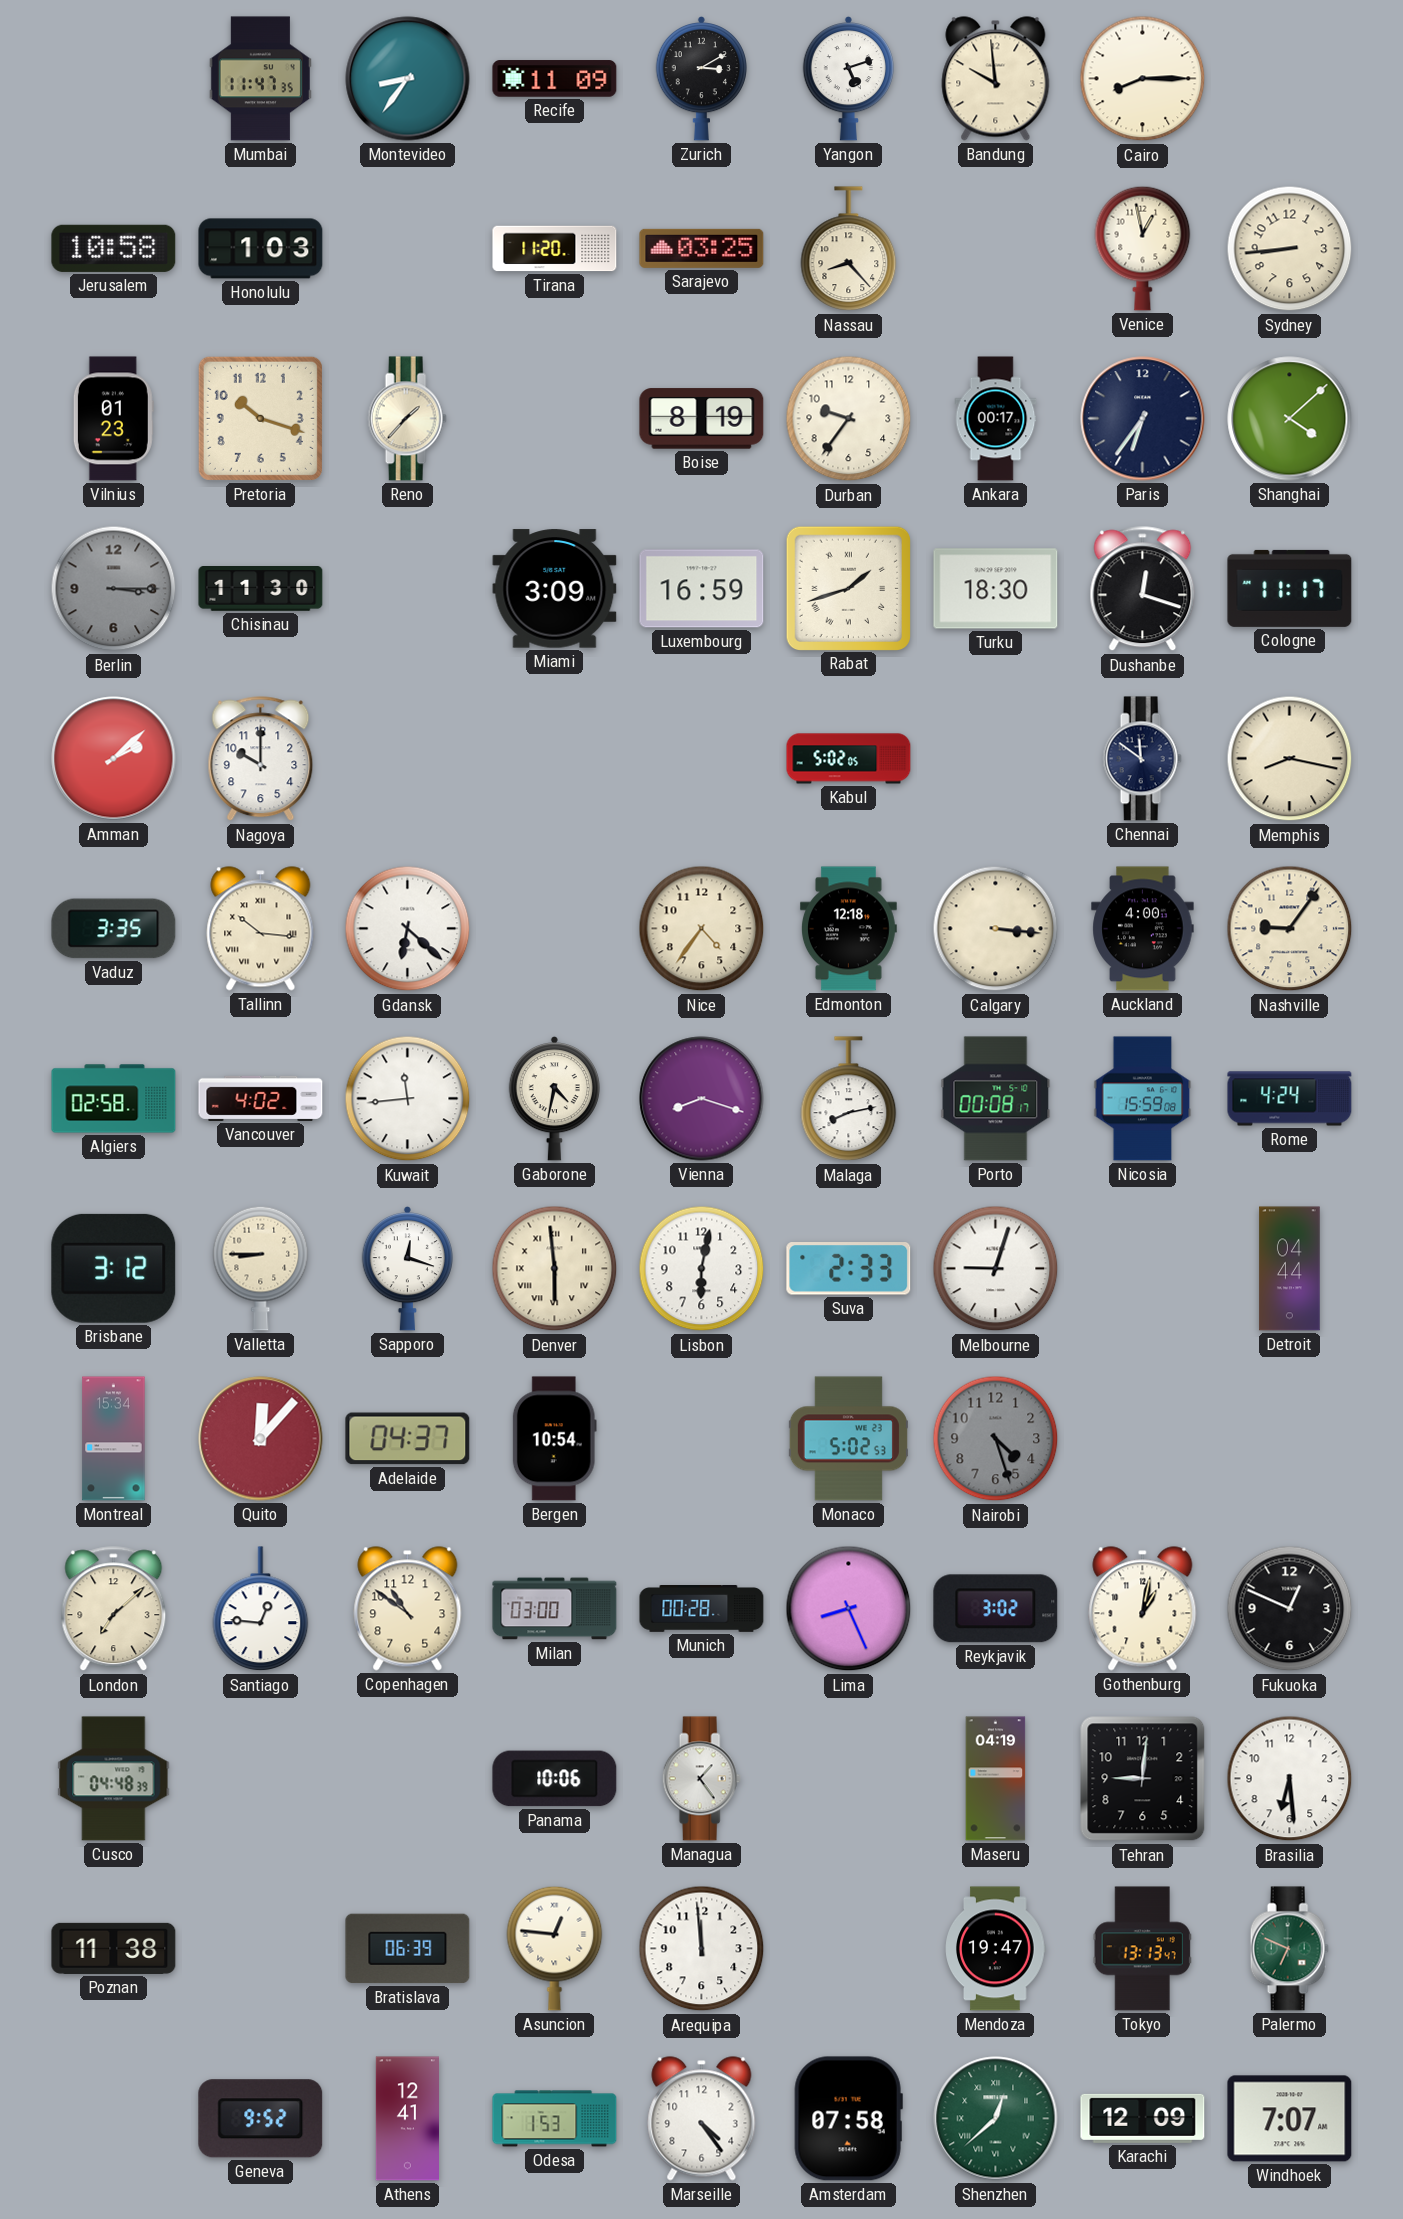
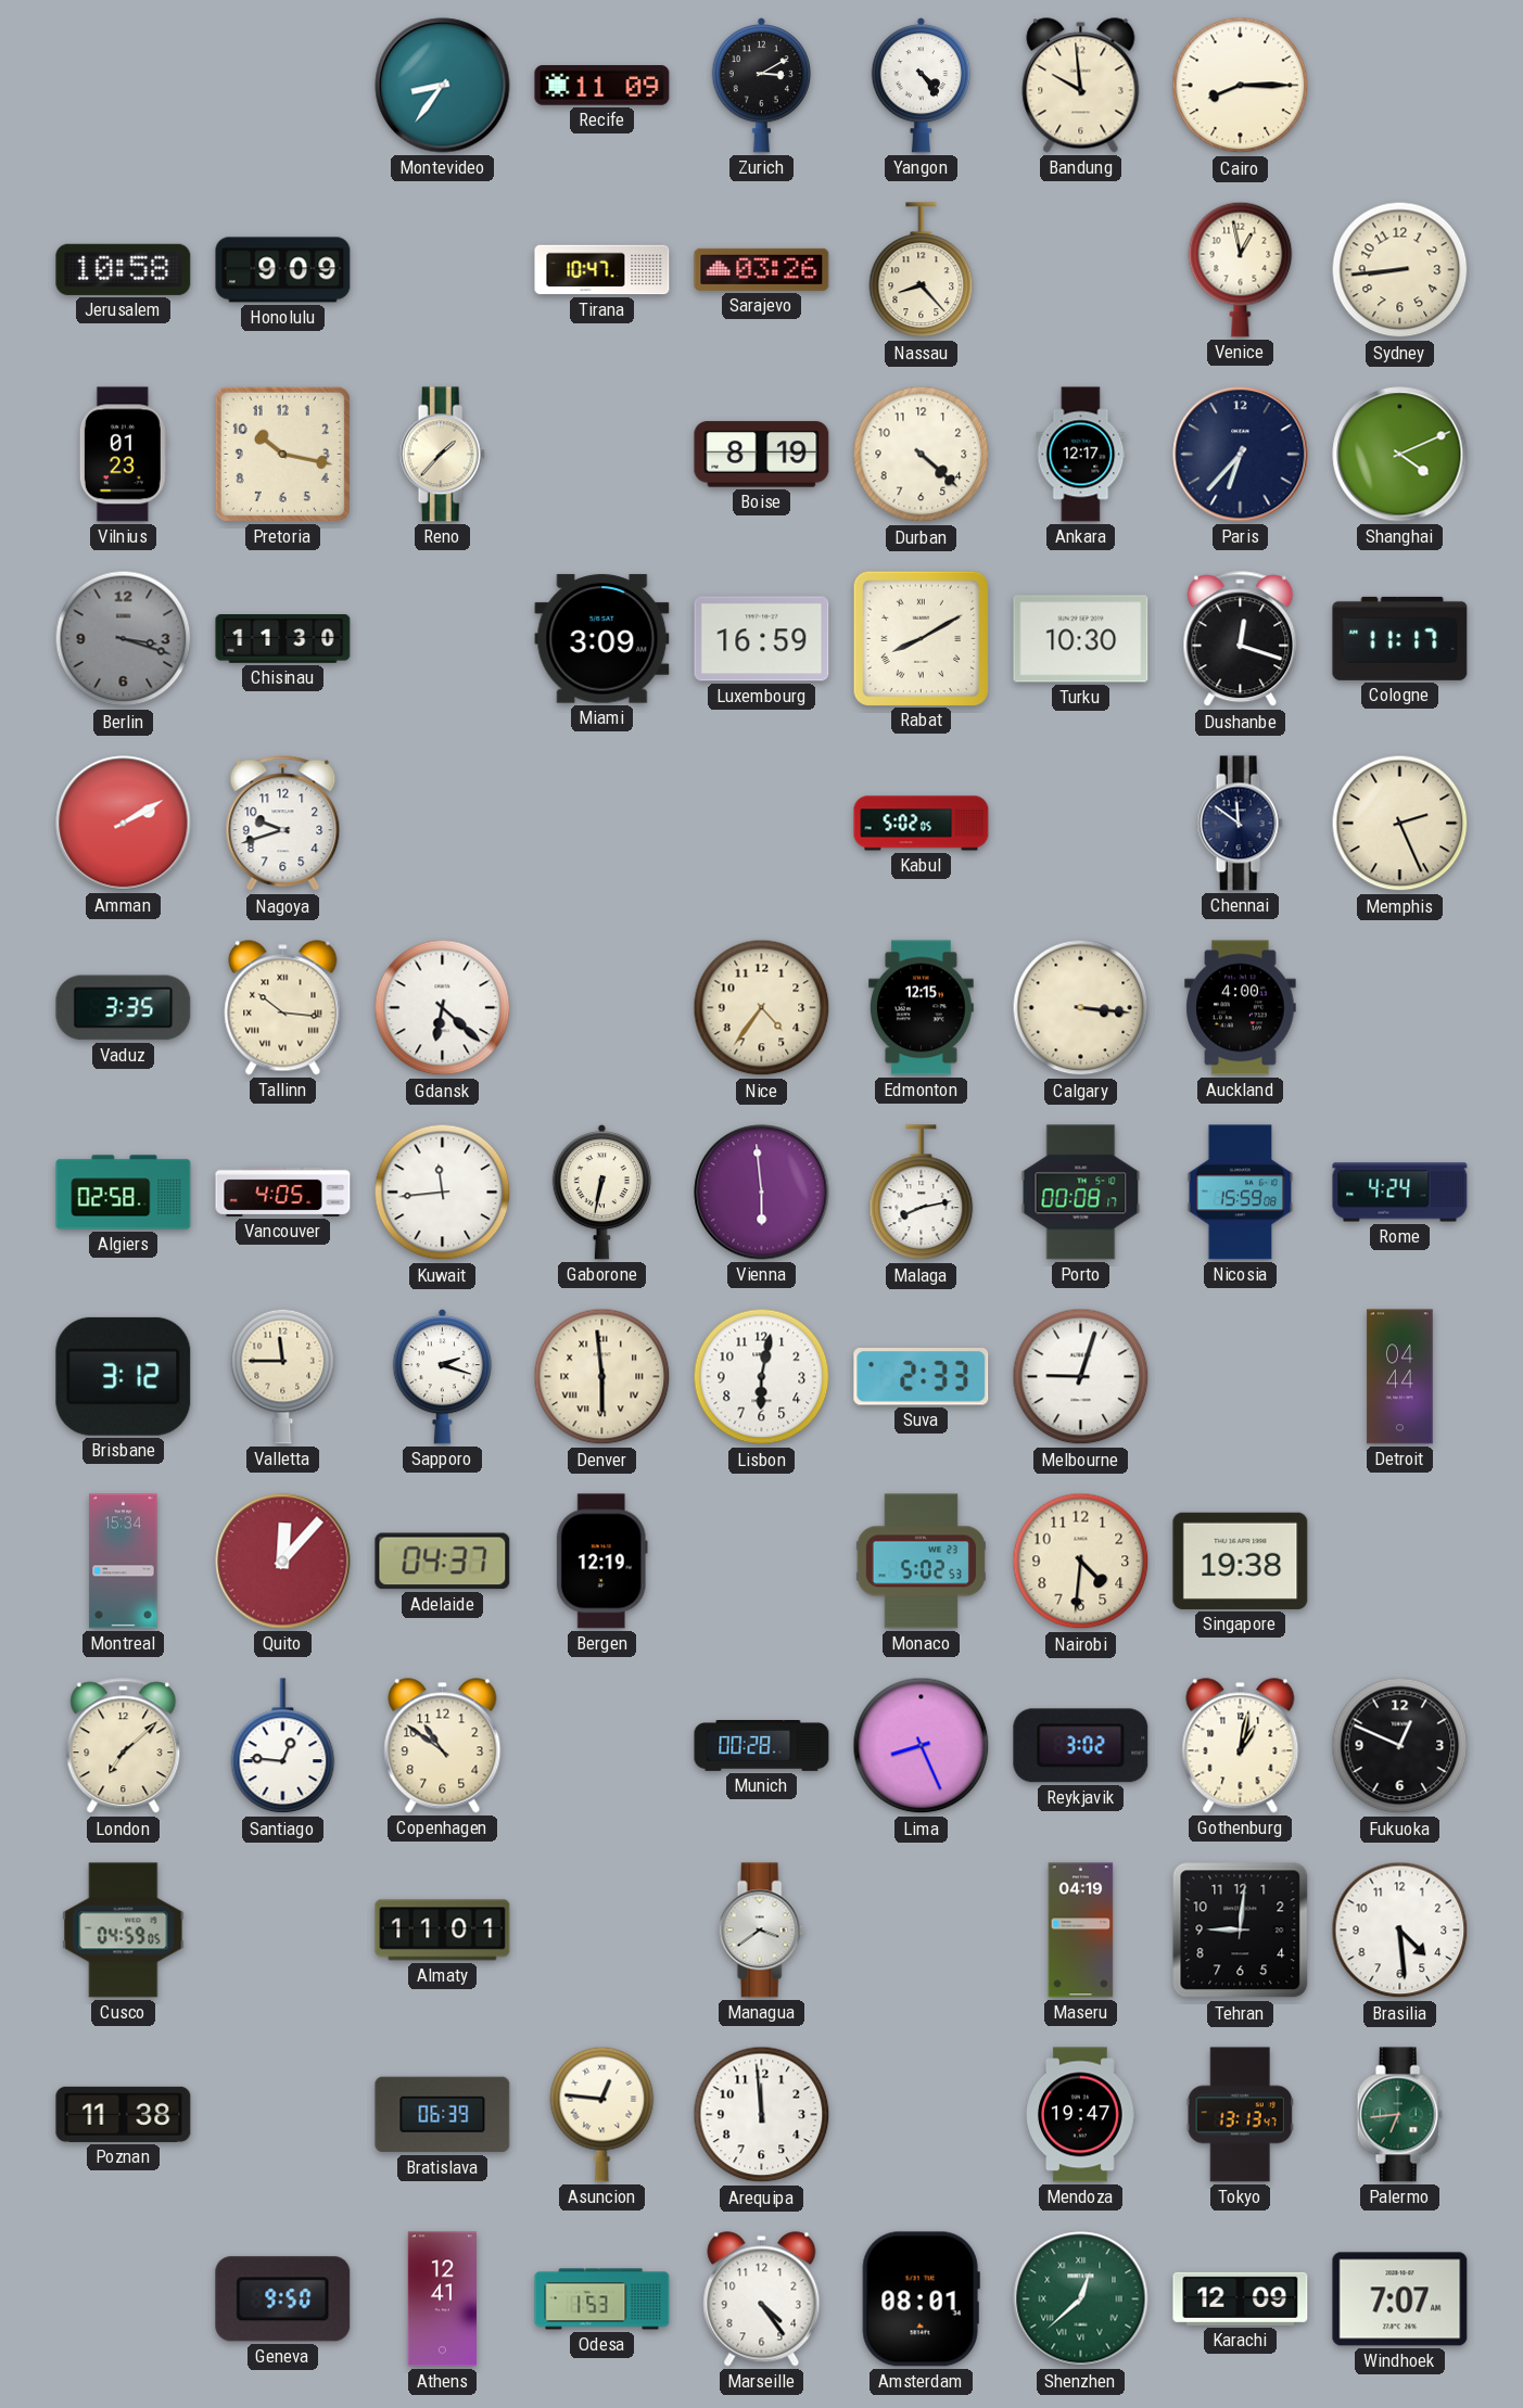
Mumbai: 11:47 -> none (260, 79)
Yangon: 5:12 -> 4:24 (921, 85)
Honolulu: 1:03 -> 9:09 (283, 270)
Tirana: 11:20 -> 10:47 (602, 270)
Sarajevo: 03:25 -> 03:26 (762, 269)
Pretoria: 10:18 -> 10:17 (282, 454)
Durban: 9:36 -> 4:22 (922, 455)
Ankara: 00:17 -> 12:17 (1081, 455)
Paris: 6:36 -> 6:37 (1241, 455)
Shanghai: 4:08 -> 4:11 (1400, 455)
Berlin: 3:15 -> 3:18 (124, 639)
Rabat: 1:42 -> 8:10 (921, 638)
Turku: 18:30 -> 10:30 (1081, 639)
Amman: 2:08 -> 2:10 (124, 824)
Nagoya: 10:00 -> 9:42 (283, 824)
Memphis: 8:17 -> 2:26 (1400, 824)
Edmonton: 12:18 -> 12:15 (921, 1008)
Nashville: 9:06 -> none (1290, 929)
Vancouver: 4:02 -> 4:05 (283, 1192)
Gaborone: 4:32 -> 6:32 (601, 1192)
Vienna: 8:18 -> 5:59 (762, 1193)
Valletta: 8:45 -> 11:45 (283, 1376)
Sapporo: 12:18 -> 2:18 (442, 1376)
Bergen: 10:54 -> 12:19 (601, 1562)
Nairobi: 4:27 -> 4:31 (1081, 1562)
Nairobi dial: grey -> cream (1081, 1562)
Singapore: none -> 19:38 (1241, 1560)
Milan: 03:00 -> none (555, 1609)
Cusco: 04:48 -> 04:59 (124, 1931)
Almaty: none -> 11:01 (443, 1931)
Panama: 10:06 -> none (555, 1779)
Managua: 1:24 -> 3:39 (761, 1931)
Brasilia: 6:29 -> 4:29 (1400, 1931)
Palermo: 6:49 -> 6:44 (1399, 2115)
Geneva: 9:52 -> 9:50 (283, 2299)
Amsterdam: 07:58 -> 08:01 (921, 2299)
